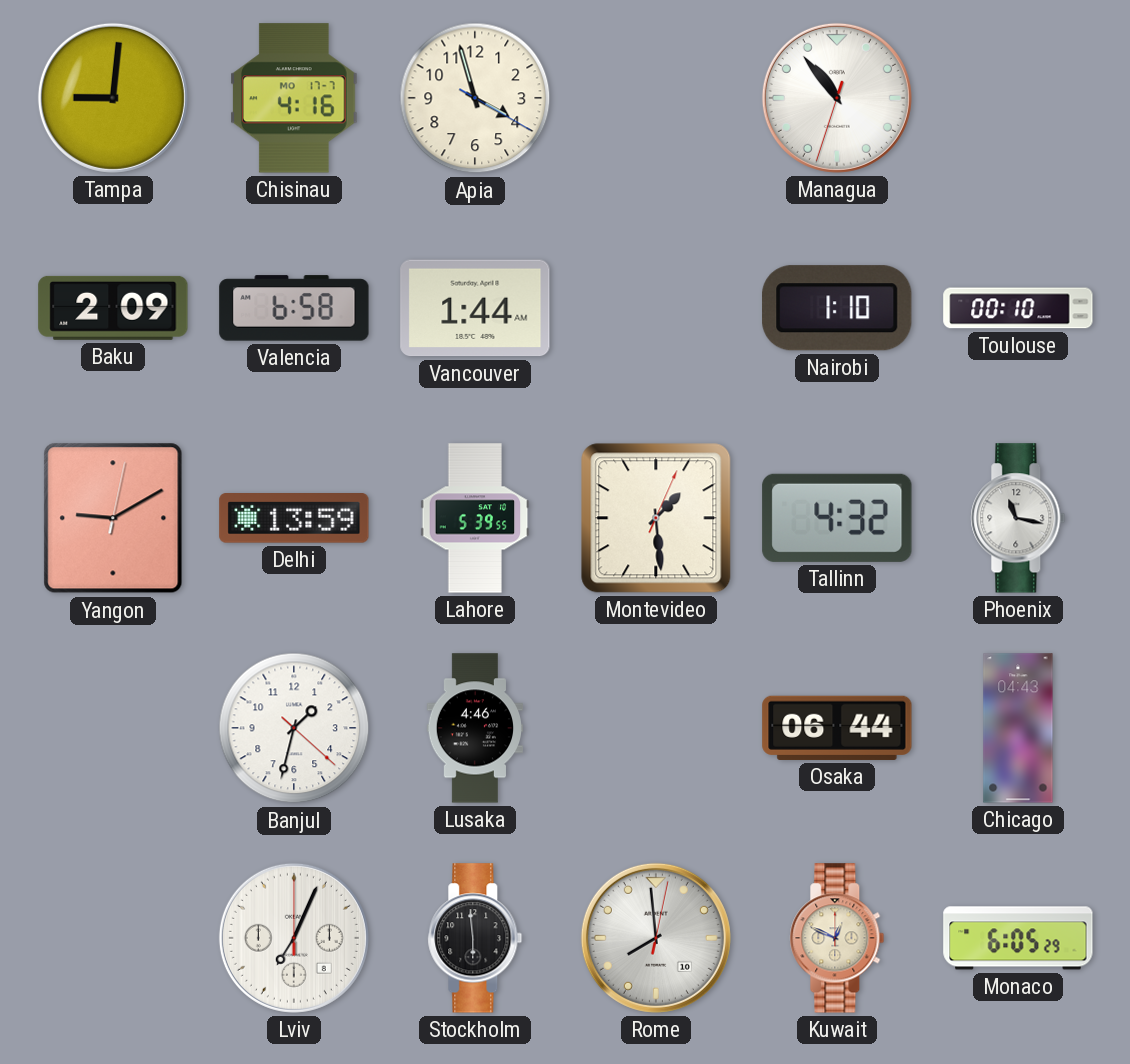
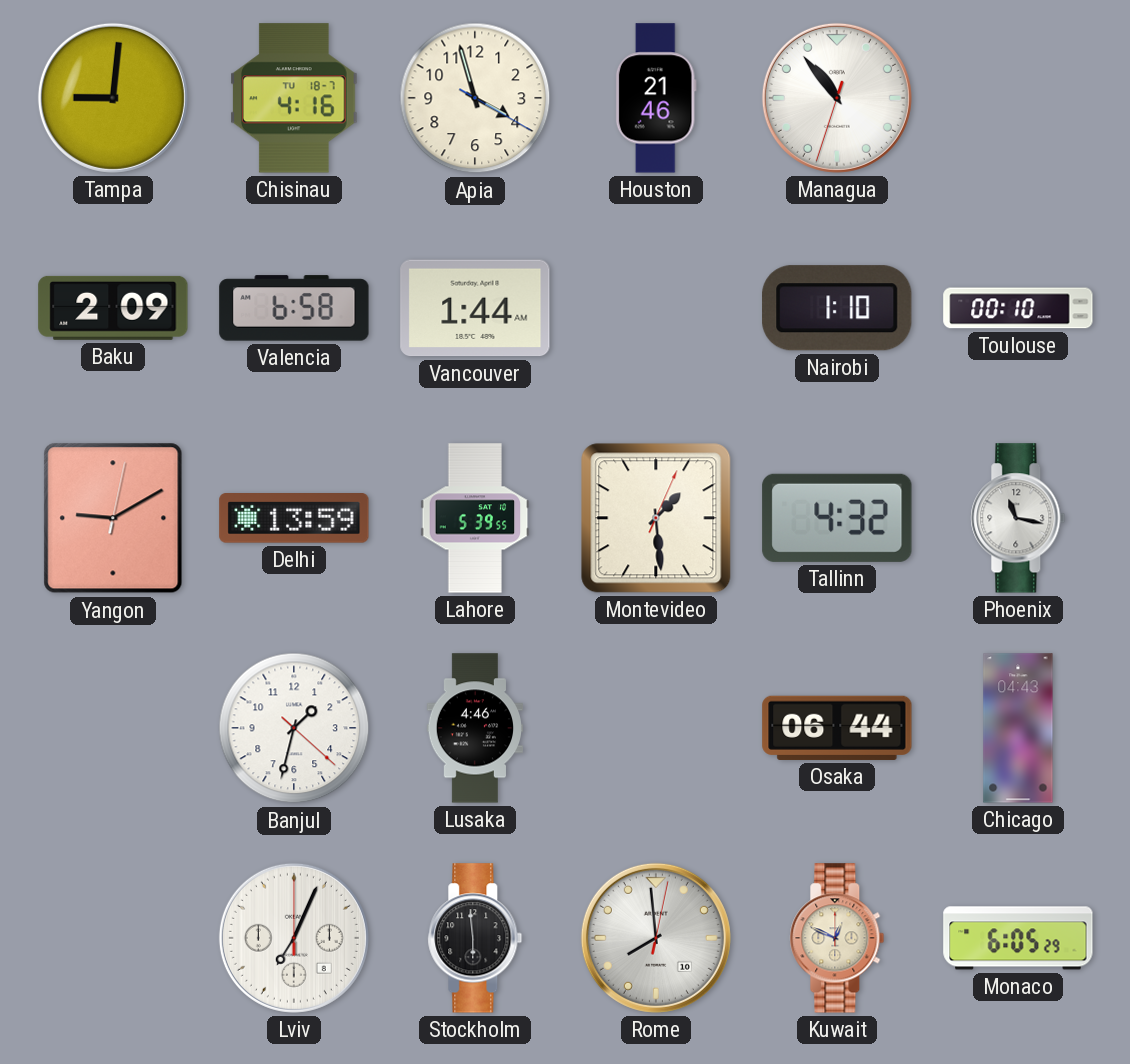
Chisinau date: MO 17-7 -> TU 18-7 (295, 98)
Houston: none -> 21:46 (656, 98)
